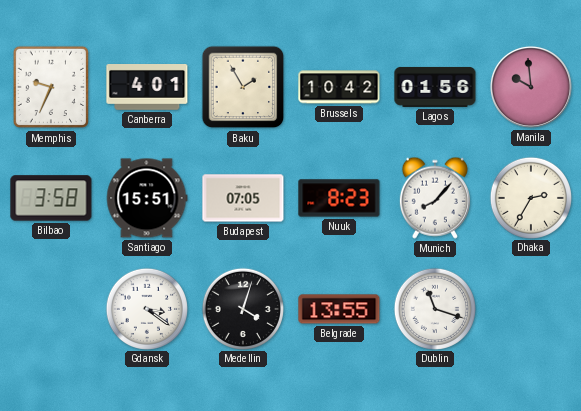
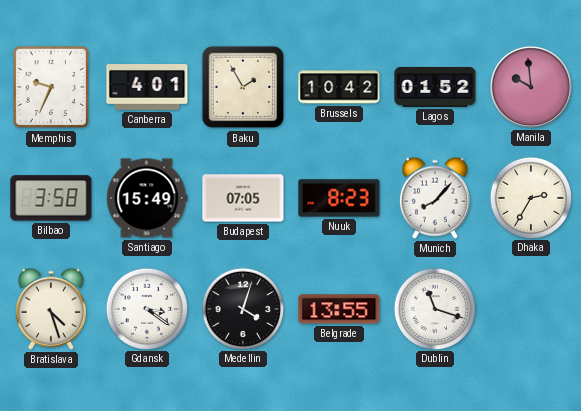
Lagos: 01:56 -> 01:52 (435, 87)
Santiago: 15:51 -> 15:49 (147, 198)
Bratislava: none -> 4:27 (51, 309)
